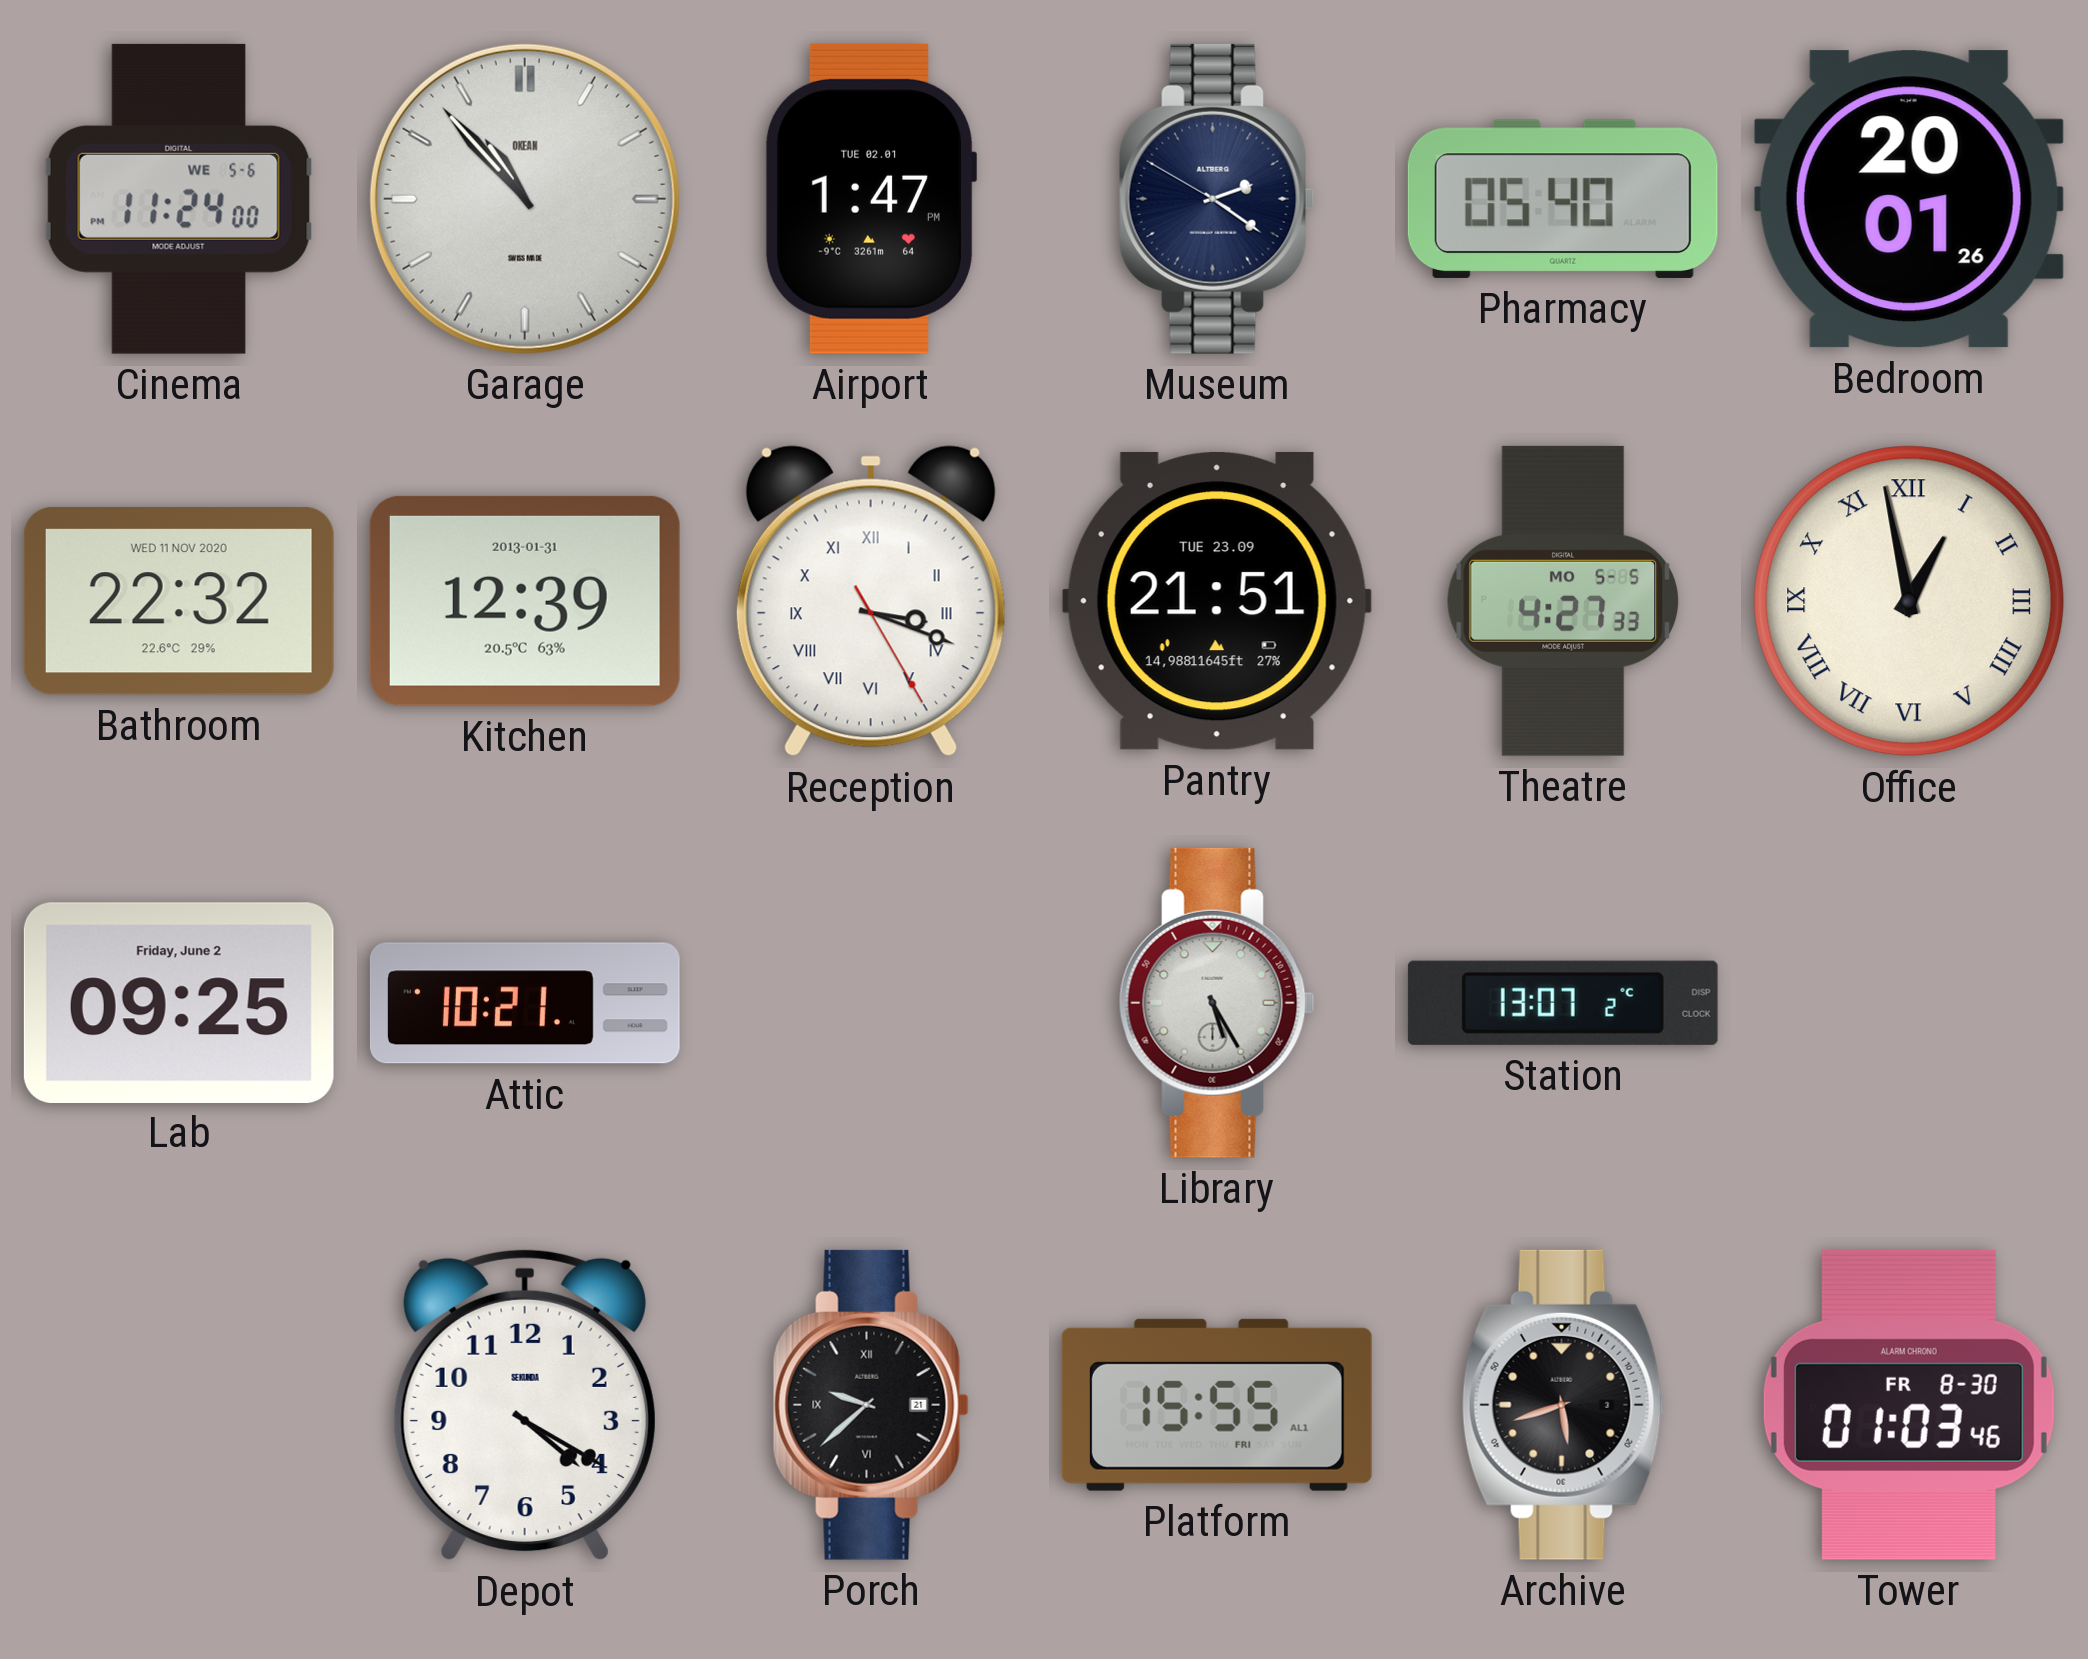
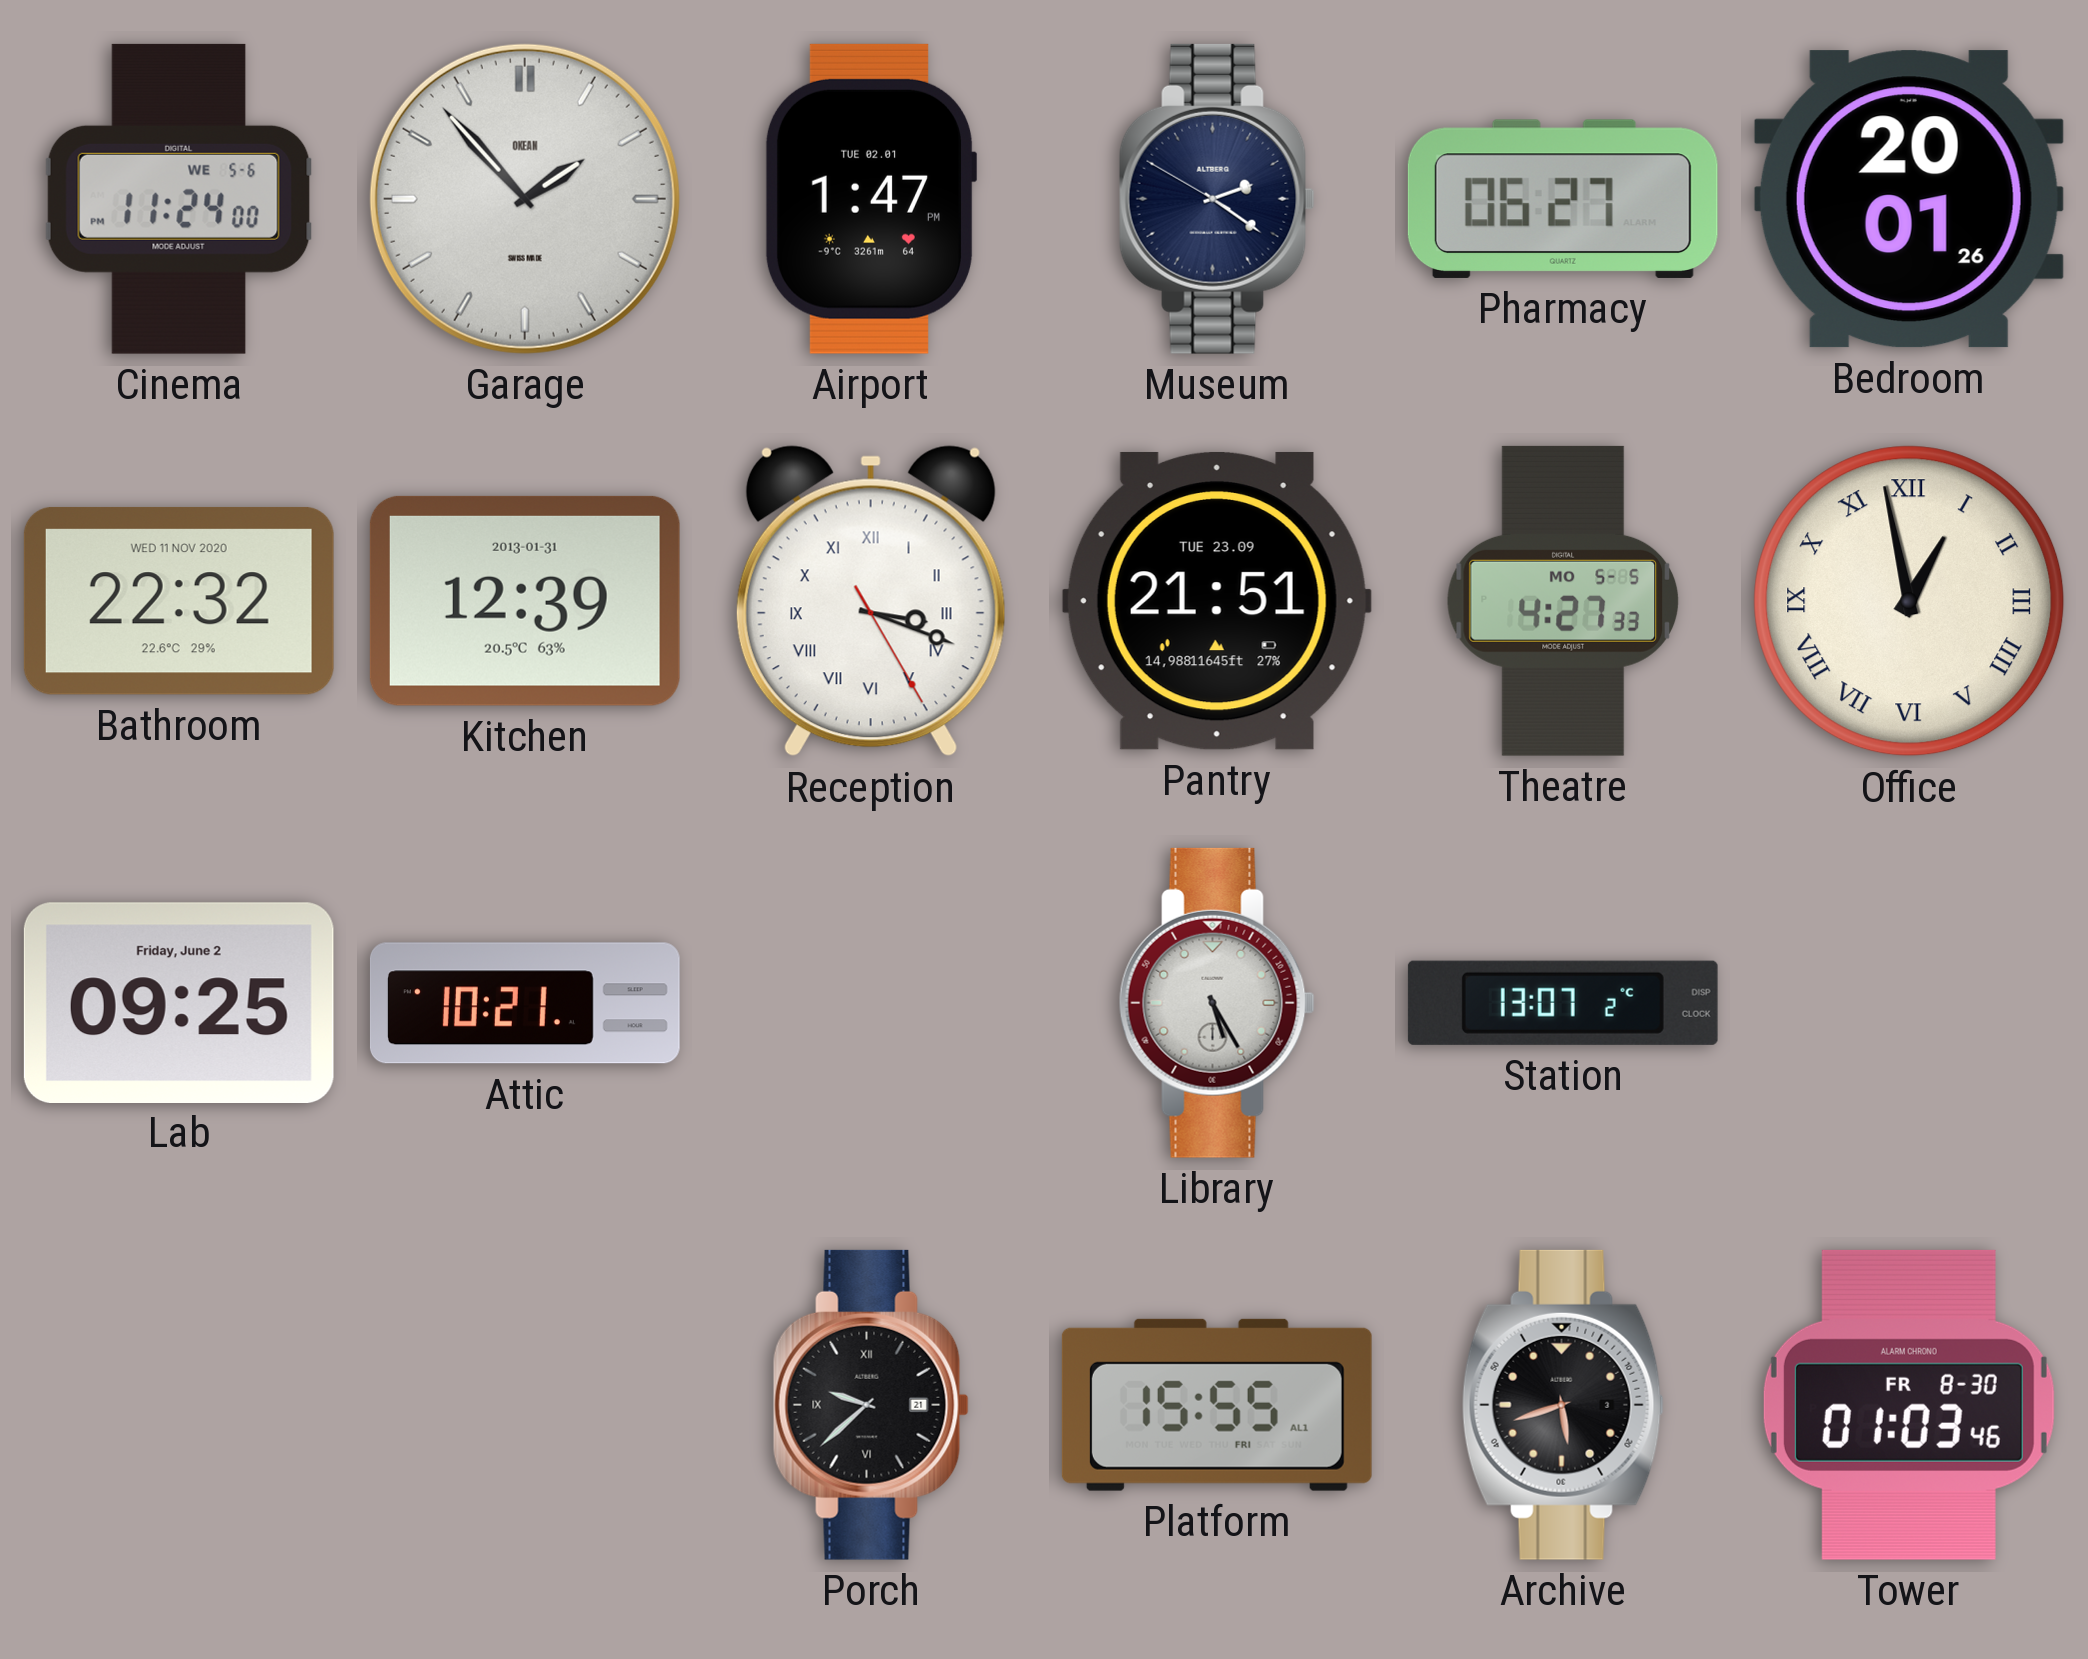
Garage: 10:53 -> 1:53 (525, 199)
Pharmacy: 05:40 -> 06:27 (1563, 199)
Depot: 4:20 -> none (525, 1405)
